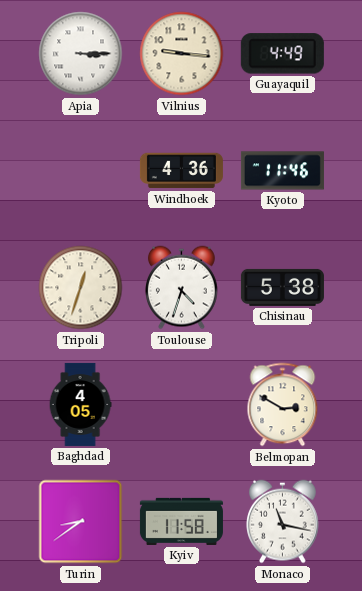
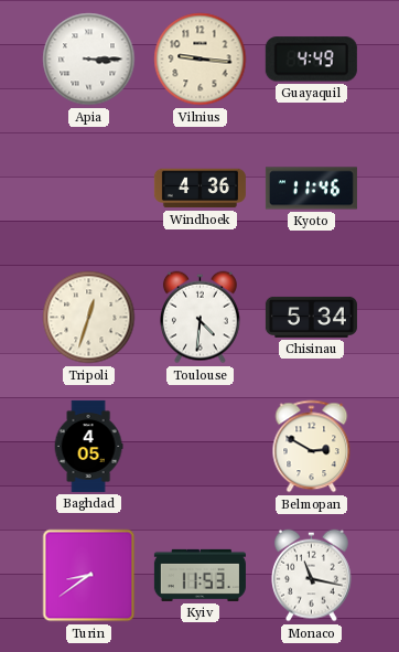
Toulouse: 4:33 -> 4:31 (201, 318)
Chisinau: 5:38 -> 5:34 (311, 317)
Kyiv: 11:58 -> 11:53 (199, 575)
